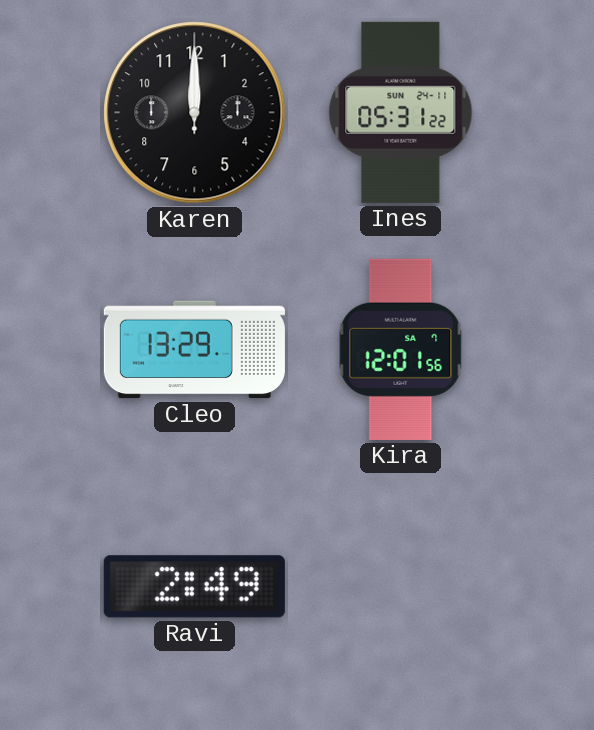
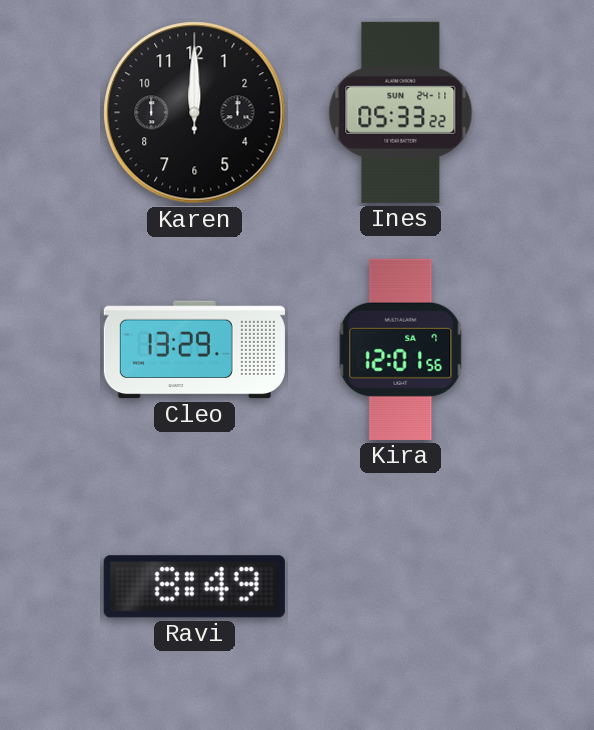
Ines: 05:31 -> 05:33 (401, 112)
Ravi: 2:49 -> 8:49 (194, 587)
